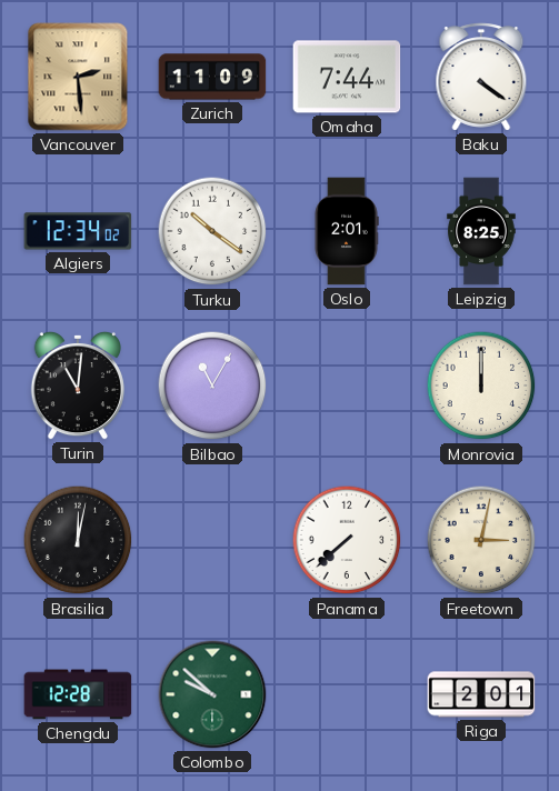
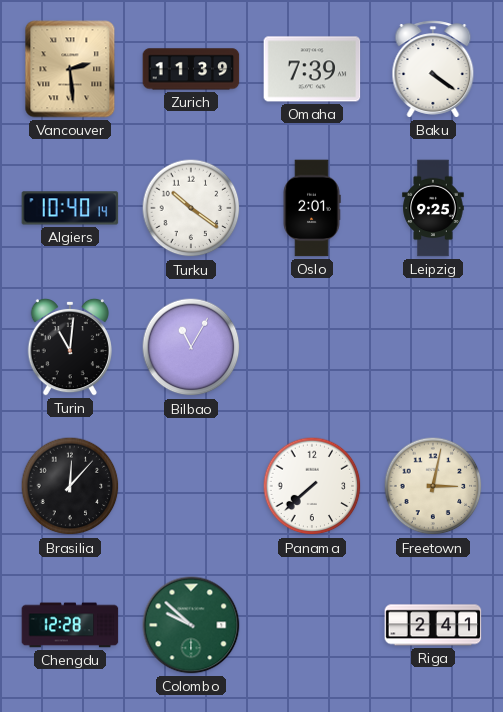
Zurich: 11:09 -> 11:39 (191, 69)
Omaha: 7:44 -> 7:39 (312, 69)
Algiers: 12:34 -> 10:40 (70, 208)
Leipzig: 8:25 -> 9:25 (433, 208)
Monrovia: 12:00 -> none (481, 386)
Brasilia: 12:02 -> 12:07 (70, 486)
Riga: 2:01 -> 2:41 (433, 625)
